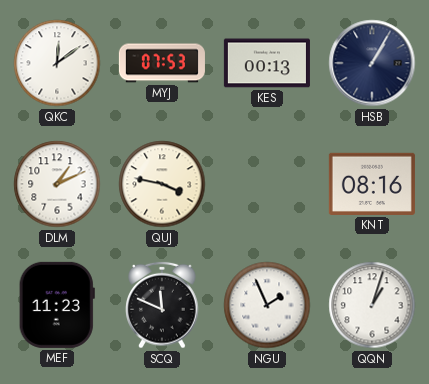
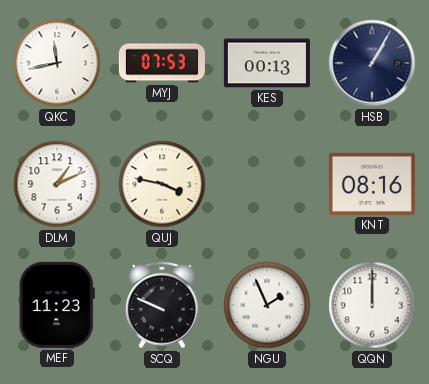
QKC: 12:09 -> 11:43 (57, 63)
SCQ: 11:49 -> 9:49 (162, 305)
QQN: 1:03 -> 12:00 (372, 305)
